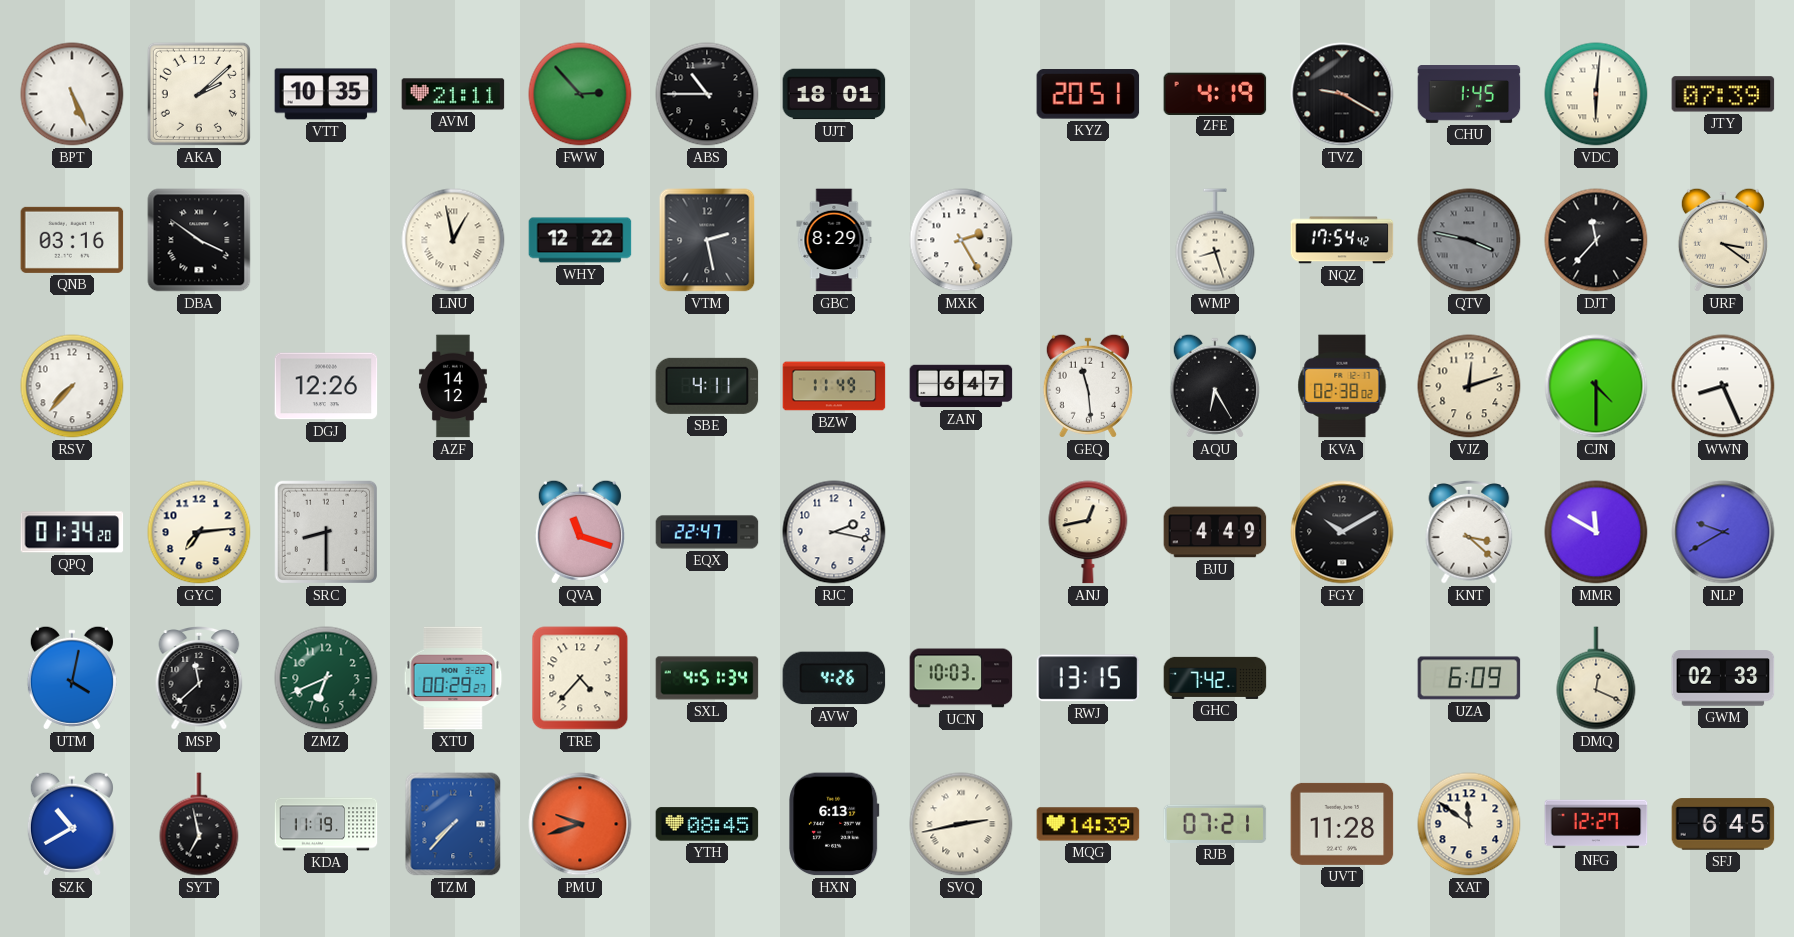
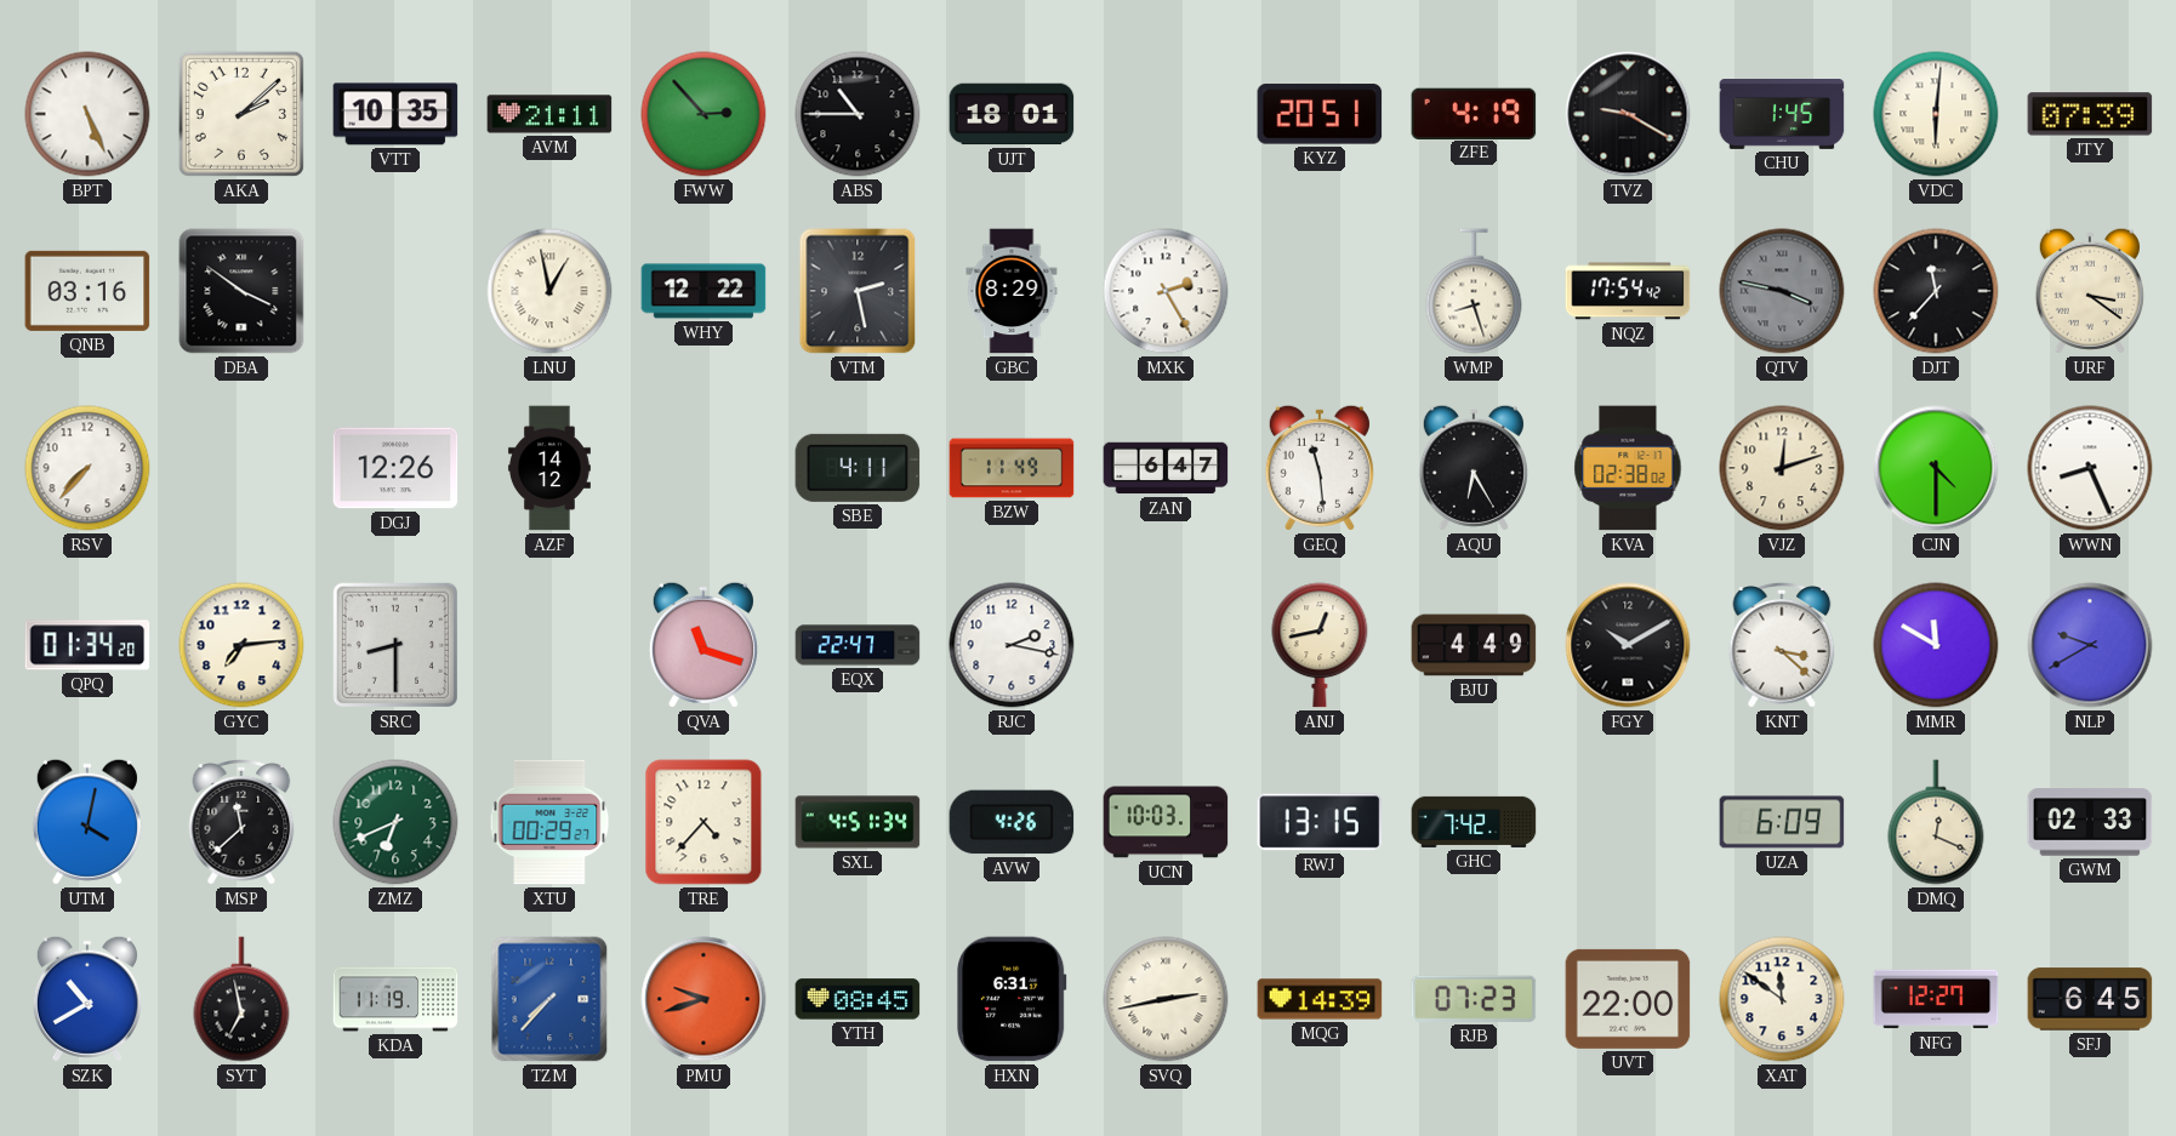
HXN: 6:13 -> 6:31 (1012, 999)
RJB: 07:21 -> 07:23 (1474, 999)
UVT: 11:28 -> 22:00 (1628, 999)
